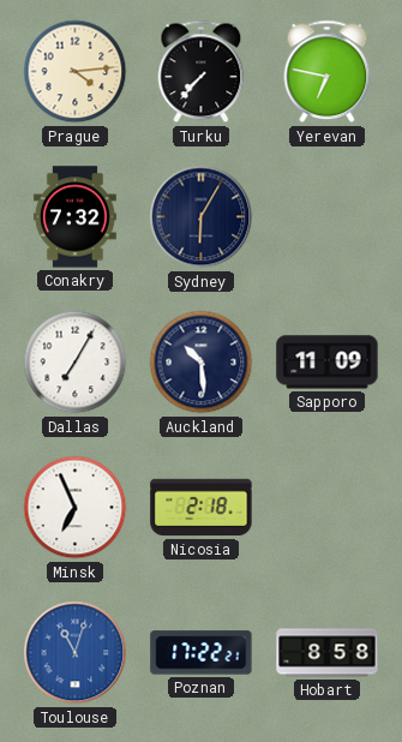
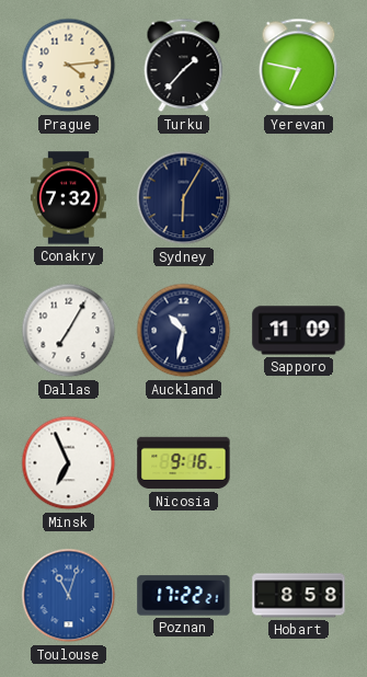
Turku: 7:37 -> 1:37 (184, 66)
Auckland: 10:29 -> 10:32 (184, 331)
Nicosia: 2:18 -> 9:16 (184, 463)
